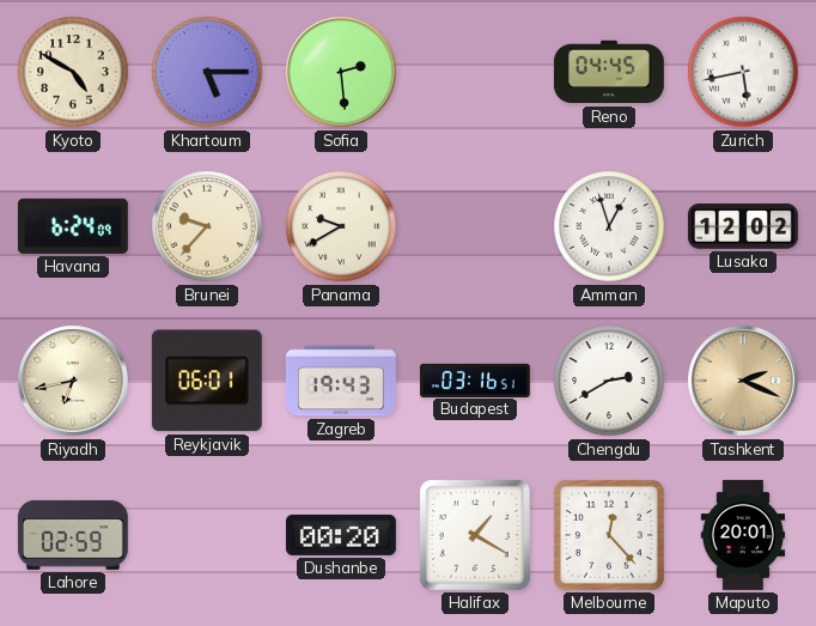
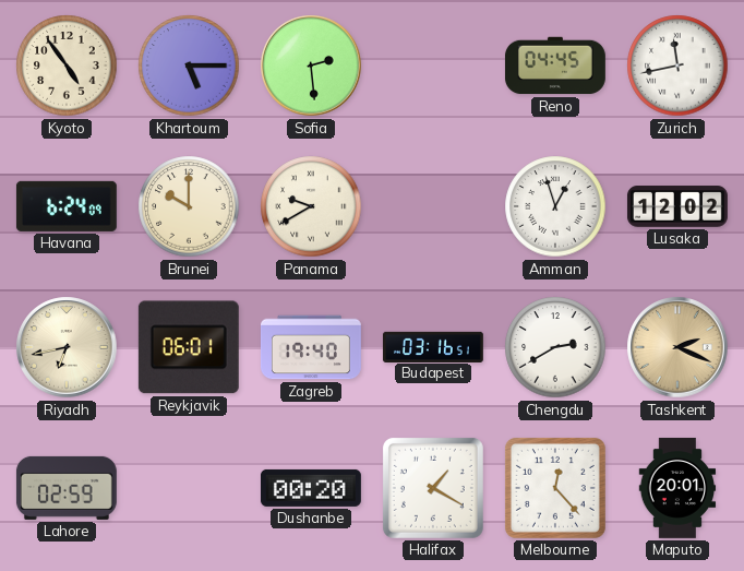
Kyoto: 4:50 -> 4:54 (67, 66)
Zurich: 5:43 -> 11:43 (677, 66)
Brunei: 9:37 -> 10:00 (189, 206)
Zagreb: 19:43 -> 19:40 (311, 347)
